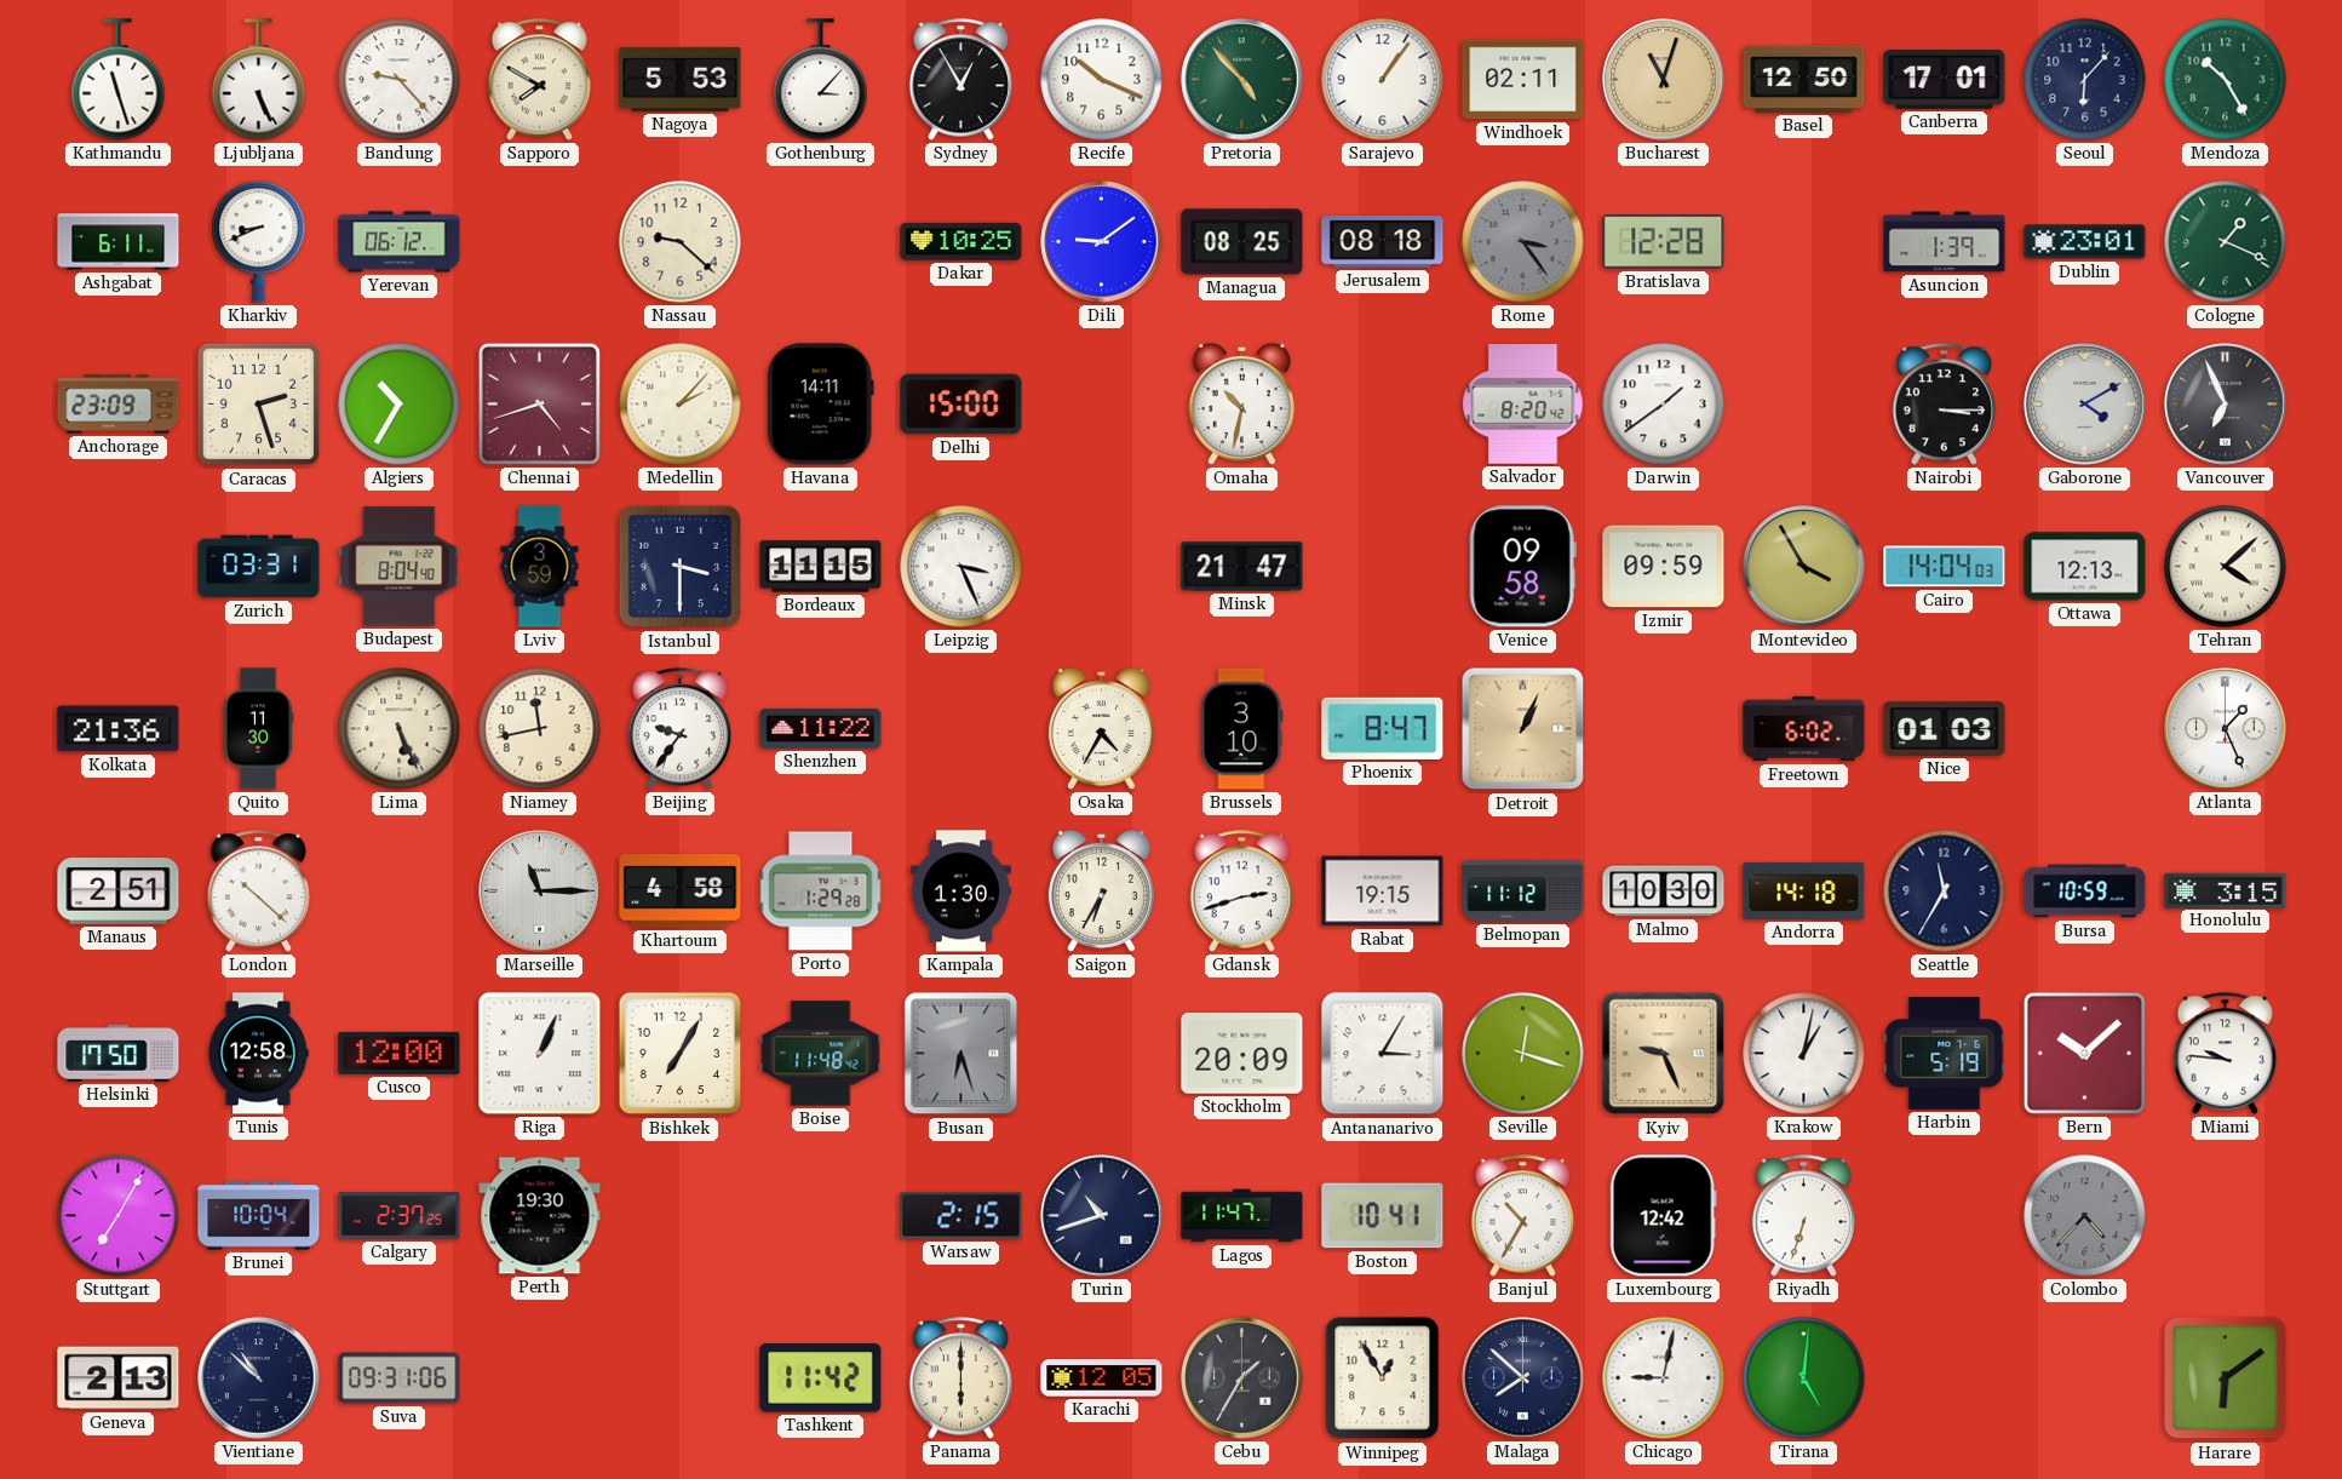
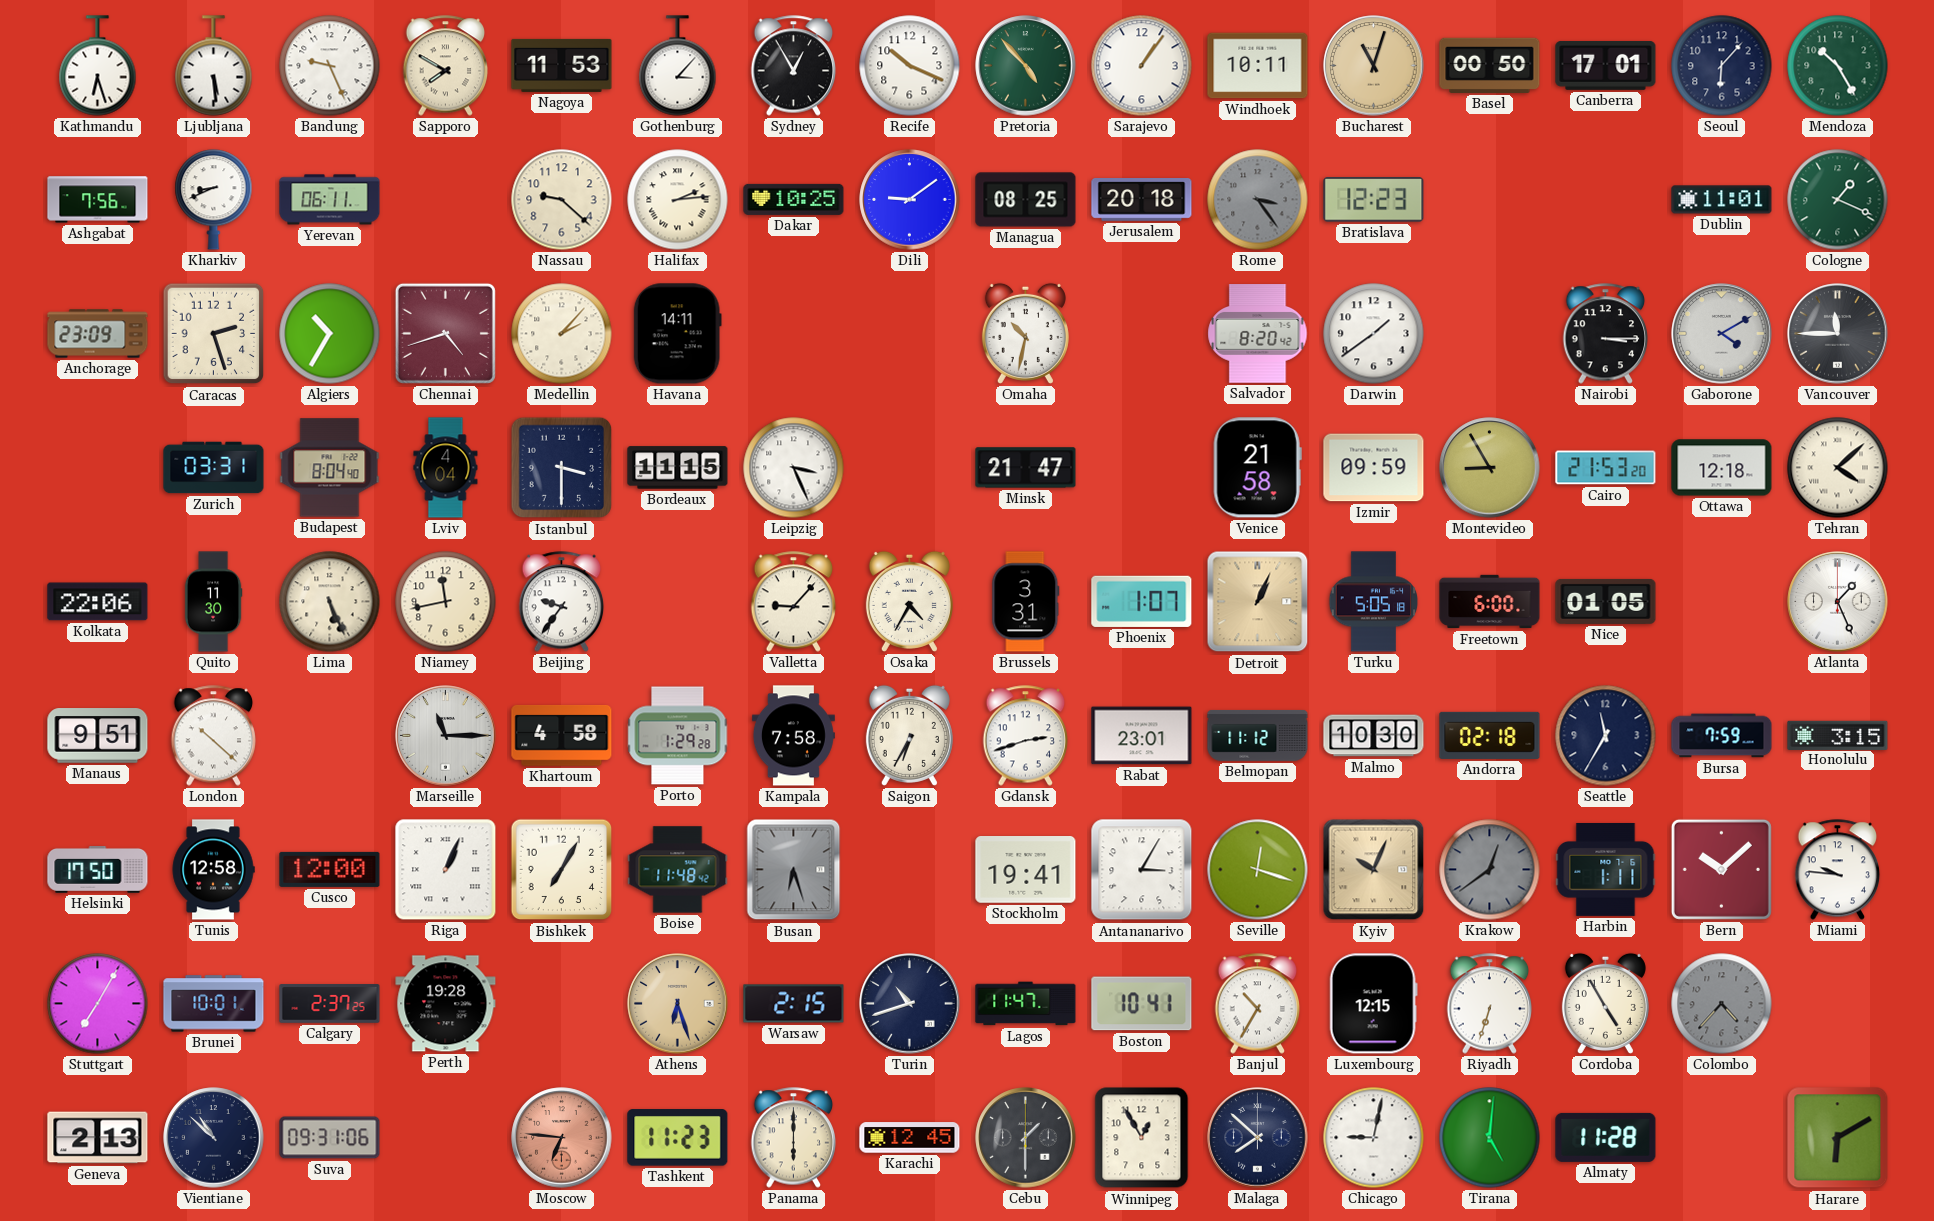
Kathmandu: 11:27 -> 6:27 (98, 66)
Ljubljana: 5:26 -> 5:29 (214, 66)
Bandung: 9:23 -> 9:26 (330, 66)
Nagoya: 5:53 -> 11:53 (562, 65)
Windhoek: 02:11 -> 10:11 (1258, 66)
Basel: 12:50 -> 00:50 (1490, 65)
Ashgabat: 6:11 -> 7:56 (98, 200)
Yerevan: 06:12 -> 06:11 (330, 200)
Halifax: none -> 2:14 (678, 200)
Jerusalem: 08:18 -> 20:18 (1142, 200)
Bratislava: 12:28 -> 12:23 (1374, 200)
Asuncion: 1:39 -> none (1945, 242)
Dublin: 23:01 -> 11:01 (1722, 200)
Delhi: 15:00 -> none (962, 405)
Vancouver: 6:56 -> 11:45 (1838, 334)
Lviv: 3:59 -> 4:04 (446, 468)
Venice: 09:58 -> 21:58 (1257, 468)
Montevideo: 3:55 -> 8:55 (1490, 468)
Cairo: 14:04 -> 21:53 (1606, 468)
Ottawa: 12:13 -> 12:18 (1722, 468)
Kolkata: 21:36 -> 22:06 (98, 602)
Shenzhen: 11:22 -> none (821, 728)
Valletta: none -> 9:07 (794, 602)
Brussels: 3:10 -> 3:31 (1026, 602)
Phoenix: 8:47 -> 1:07 (1142, 601)
Turku: none -> 5:05 (1374, 602)
Freetown: 6:02 -> 6:00 (1490, 602)
Nice: 01:03 -> 01:05 (1606, 601)
Manaus: 2:51 -> 9:51 (98, 736)
Kampala: 1:30 -> 7:58 (793, 736)
Rabat: 19:15 -> 23:01 (1142, 736)
Andorra: 14:18 -> 02:18 (1490, 735)
Bursa: 10:59 -> 7:59 (1722, 736)
Stockholm: 20:09 -> 19:41 (1026, 870)
Kyiv: 9:26 -> 10:04 (1374, 870)
Krakow: 1:02 -> 12:39 (1490, 870)
Krakow dial: white -> grey (1490, 870)
Harbin: 5:19 -> 1:11 (1606, 869)
Brunei: 10:04 -> 10:01 (214, 1004)
Perth: 19:30 -> 19:28 (446, 1004)
Athens: none -> 6:27 (678, 1004)
Luxembourg: 12:42 -> 12:15 (1373, 1004)
Cordoba: none -> 4:55 (1605, 1003)
Moscow: none -> 6:46 (562, 1138)
Tashkent: 11:42 -> 11:23 (678, 1138)
Karachi: 12:05 -> 12:45 (910, 1138)
Cebu: 1:35 -> 1:30 (1026, 1138)
Almaty: none -> 11:28 (1606, 1137)
Harare: 6:09 -> 6:10 (1838, 1138)
